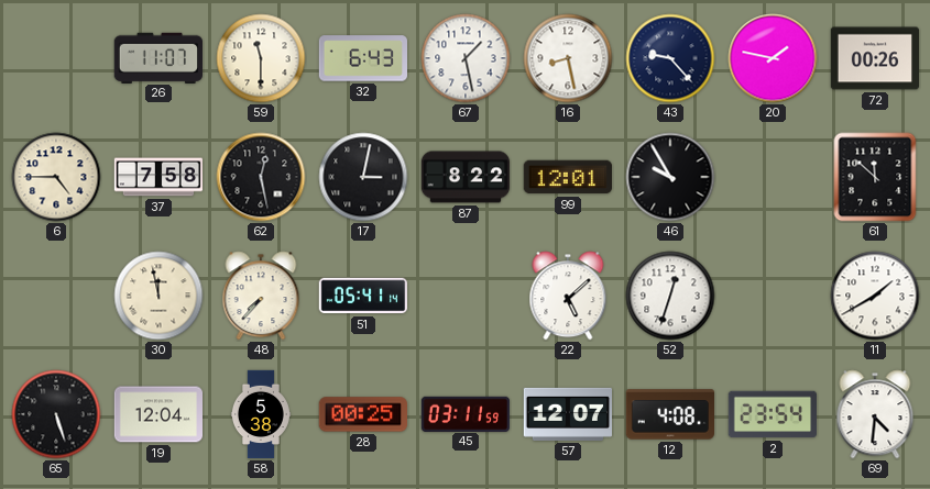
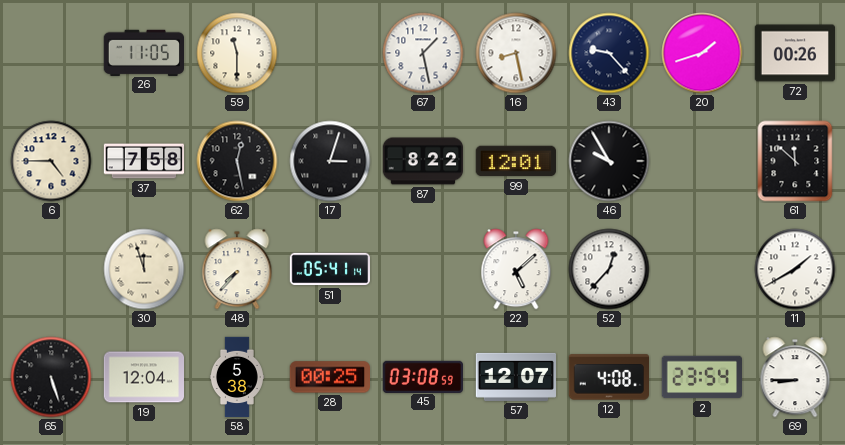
26: 11:07 -> 11:05 (143, 52)
32: 6:43 -> none (362, 58)
20: 1:47 -> 1:42 (702, 53)
17: 3:02 -> 3:03 (330, 161)
30: 11:58 -> 11:57 (144, 269)
52: 12:33 -> 12:37 (609, 269)
45: 03:11 -> 03:08 (422, 376)
69: 4:31 -> 8:45 (795, 377)
